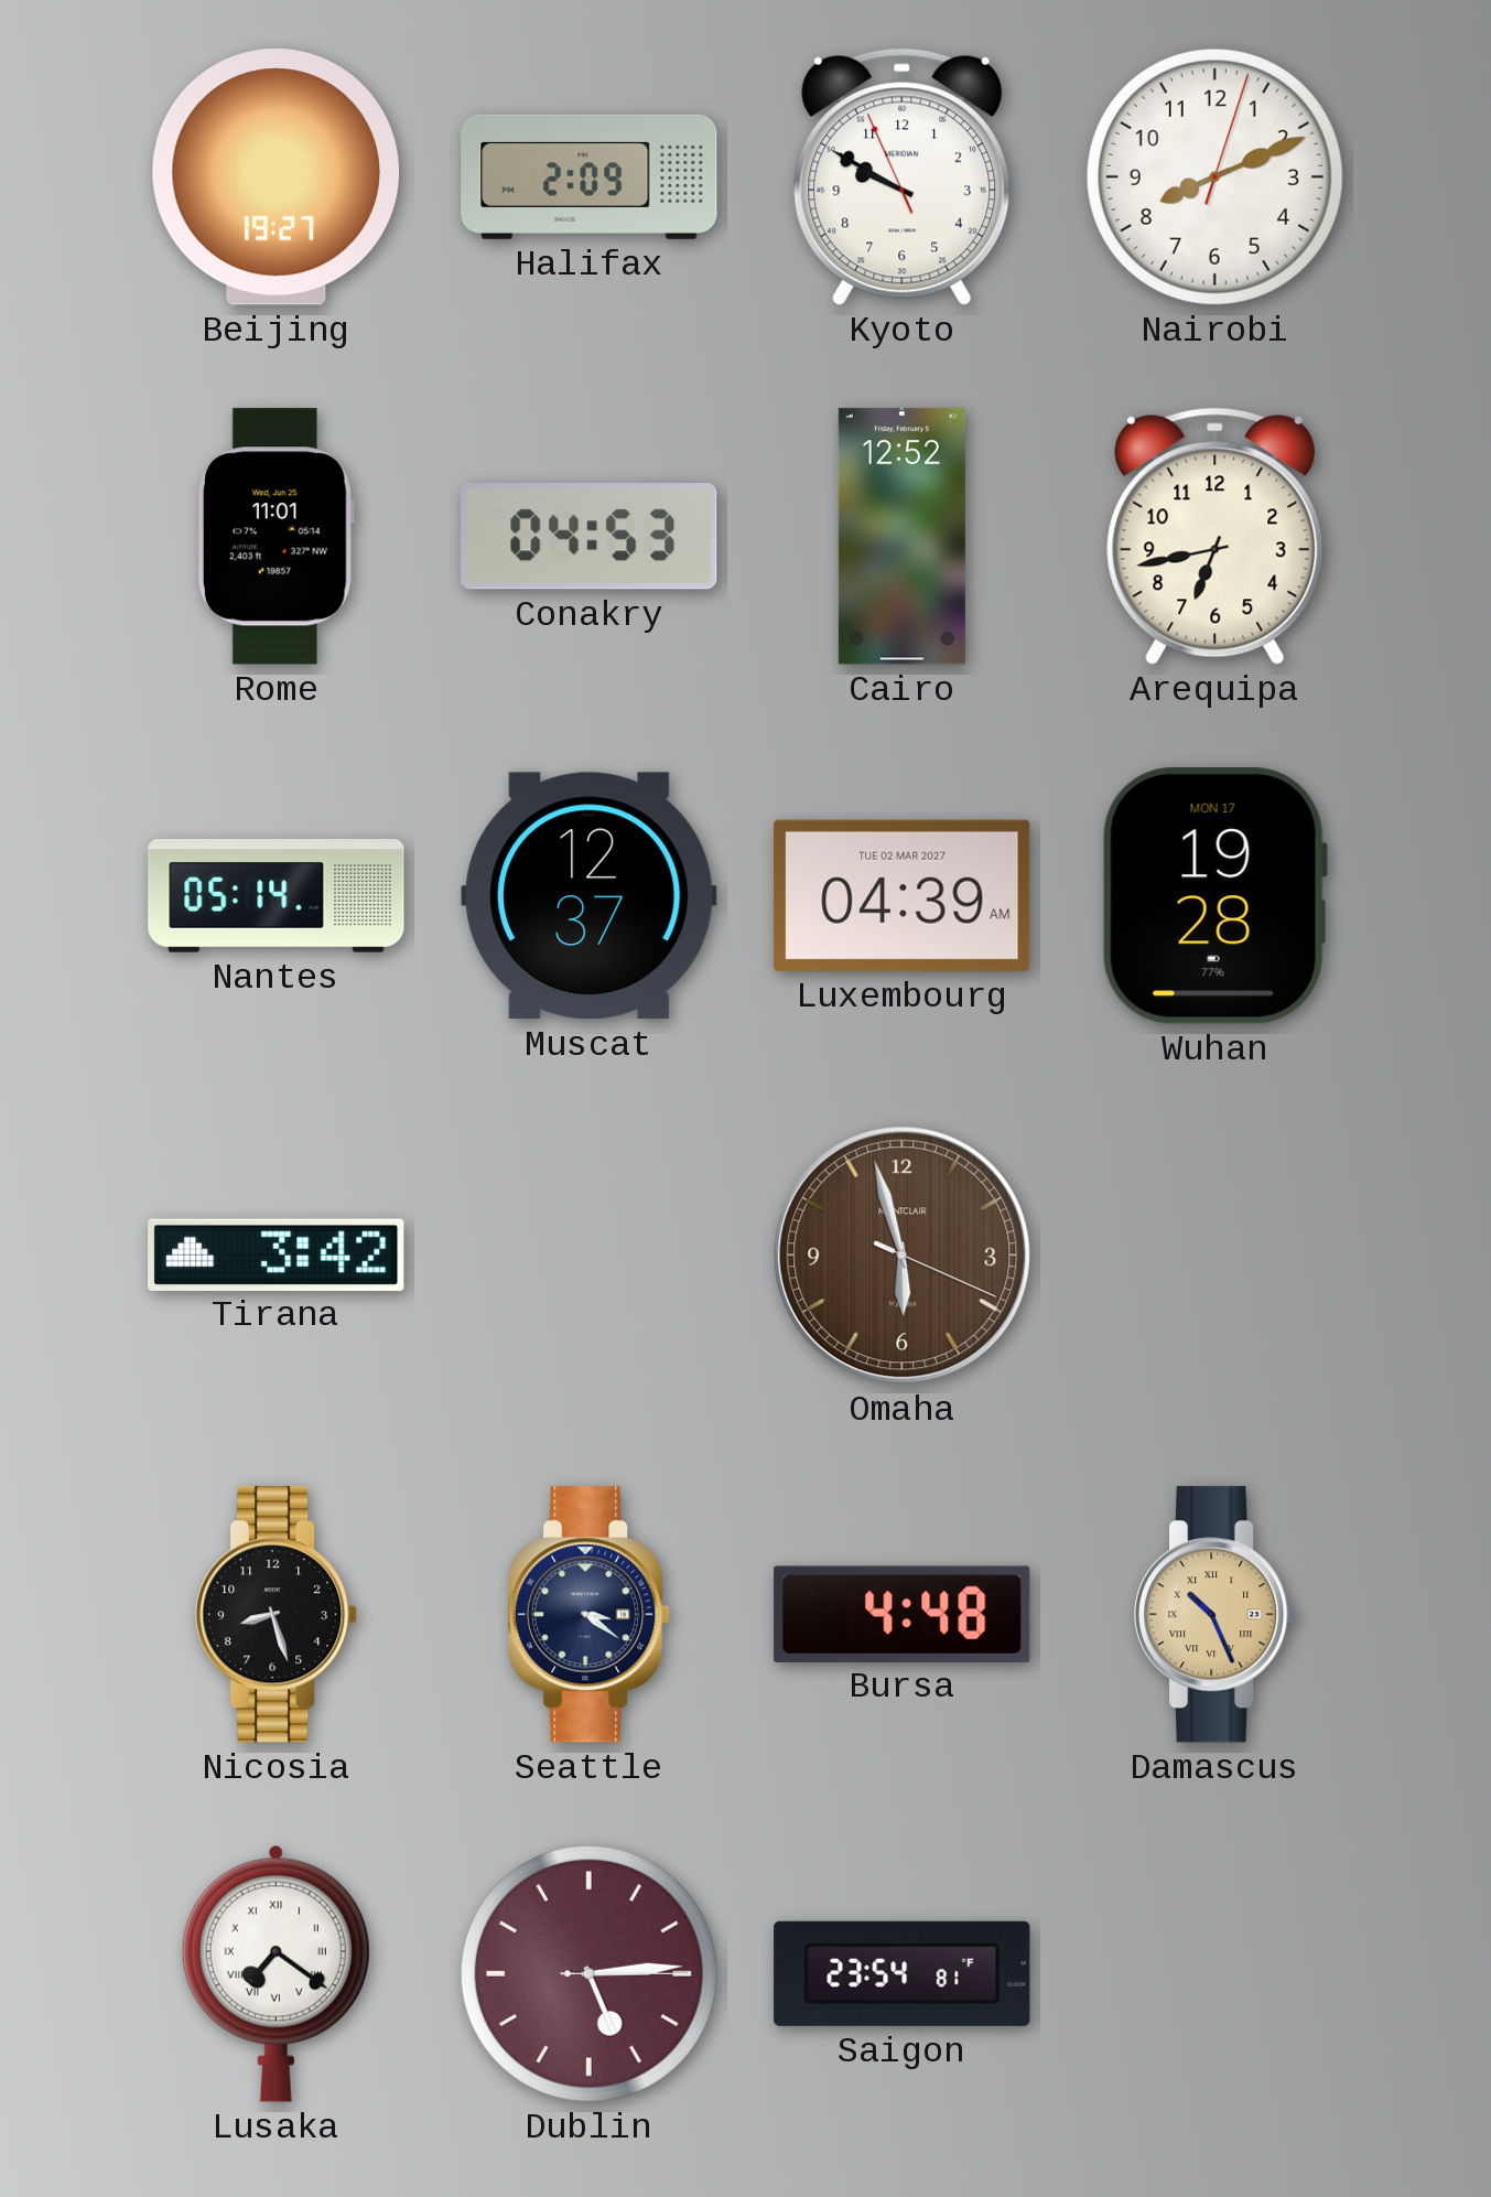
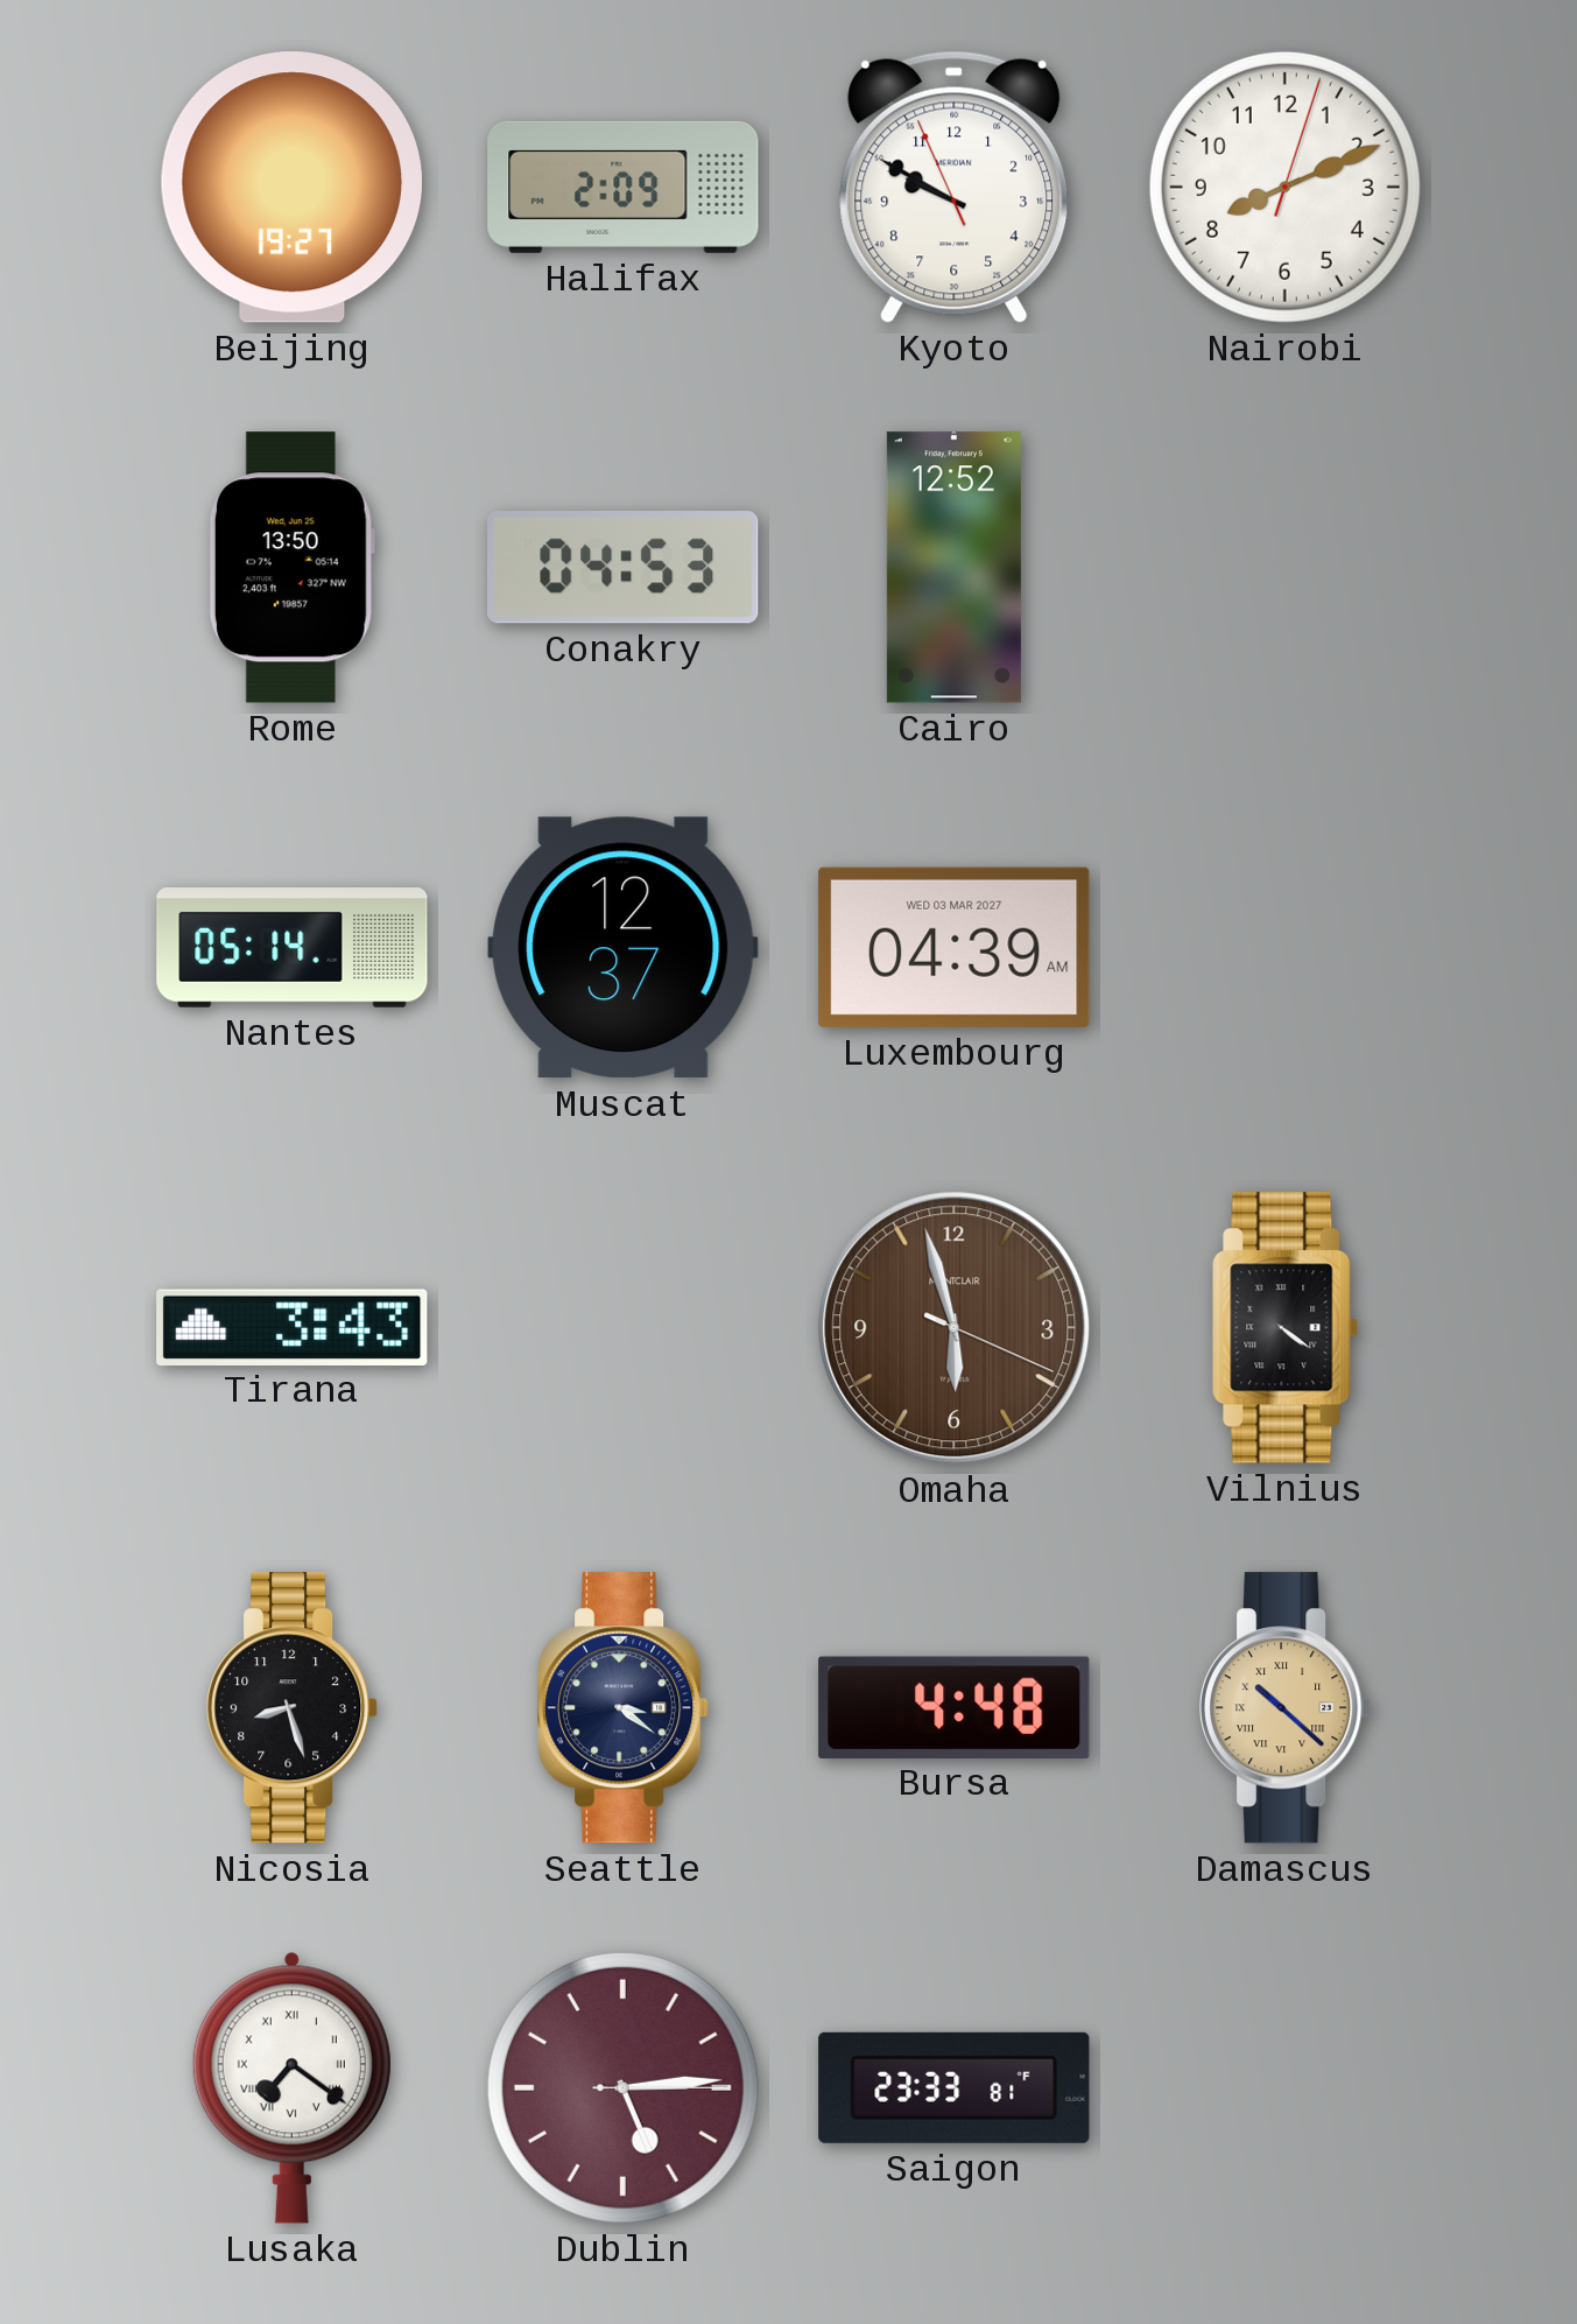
Rome: 11:01 -> 13:50 (291, 568)
Arequipa: 6:43 -> none (1216, 536)
Luxembourg date: TUE 02 MAR 2027 -> WED 03 MAR 2027 (955, 947)
Wuhan: 19:28 -> none (1214, 896)
Tirana: 3:42 -> 3:43 (293, 1327)
Vilnius: none -> 4:21 (1286, 1328)
Damascus: 10:26 -> 10:22 (1287, 1708)
Saigon: 23:54 -> 23:33 (955, 2087)
